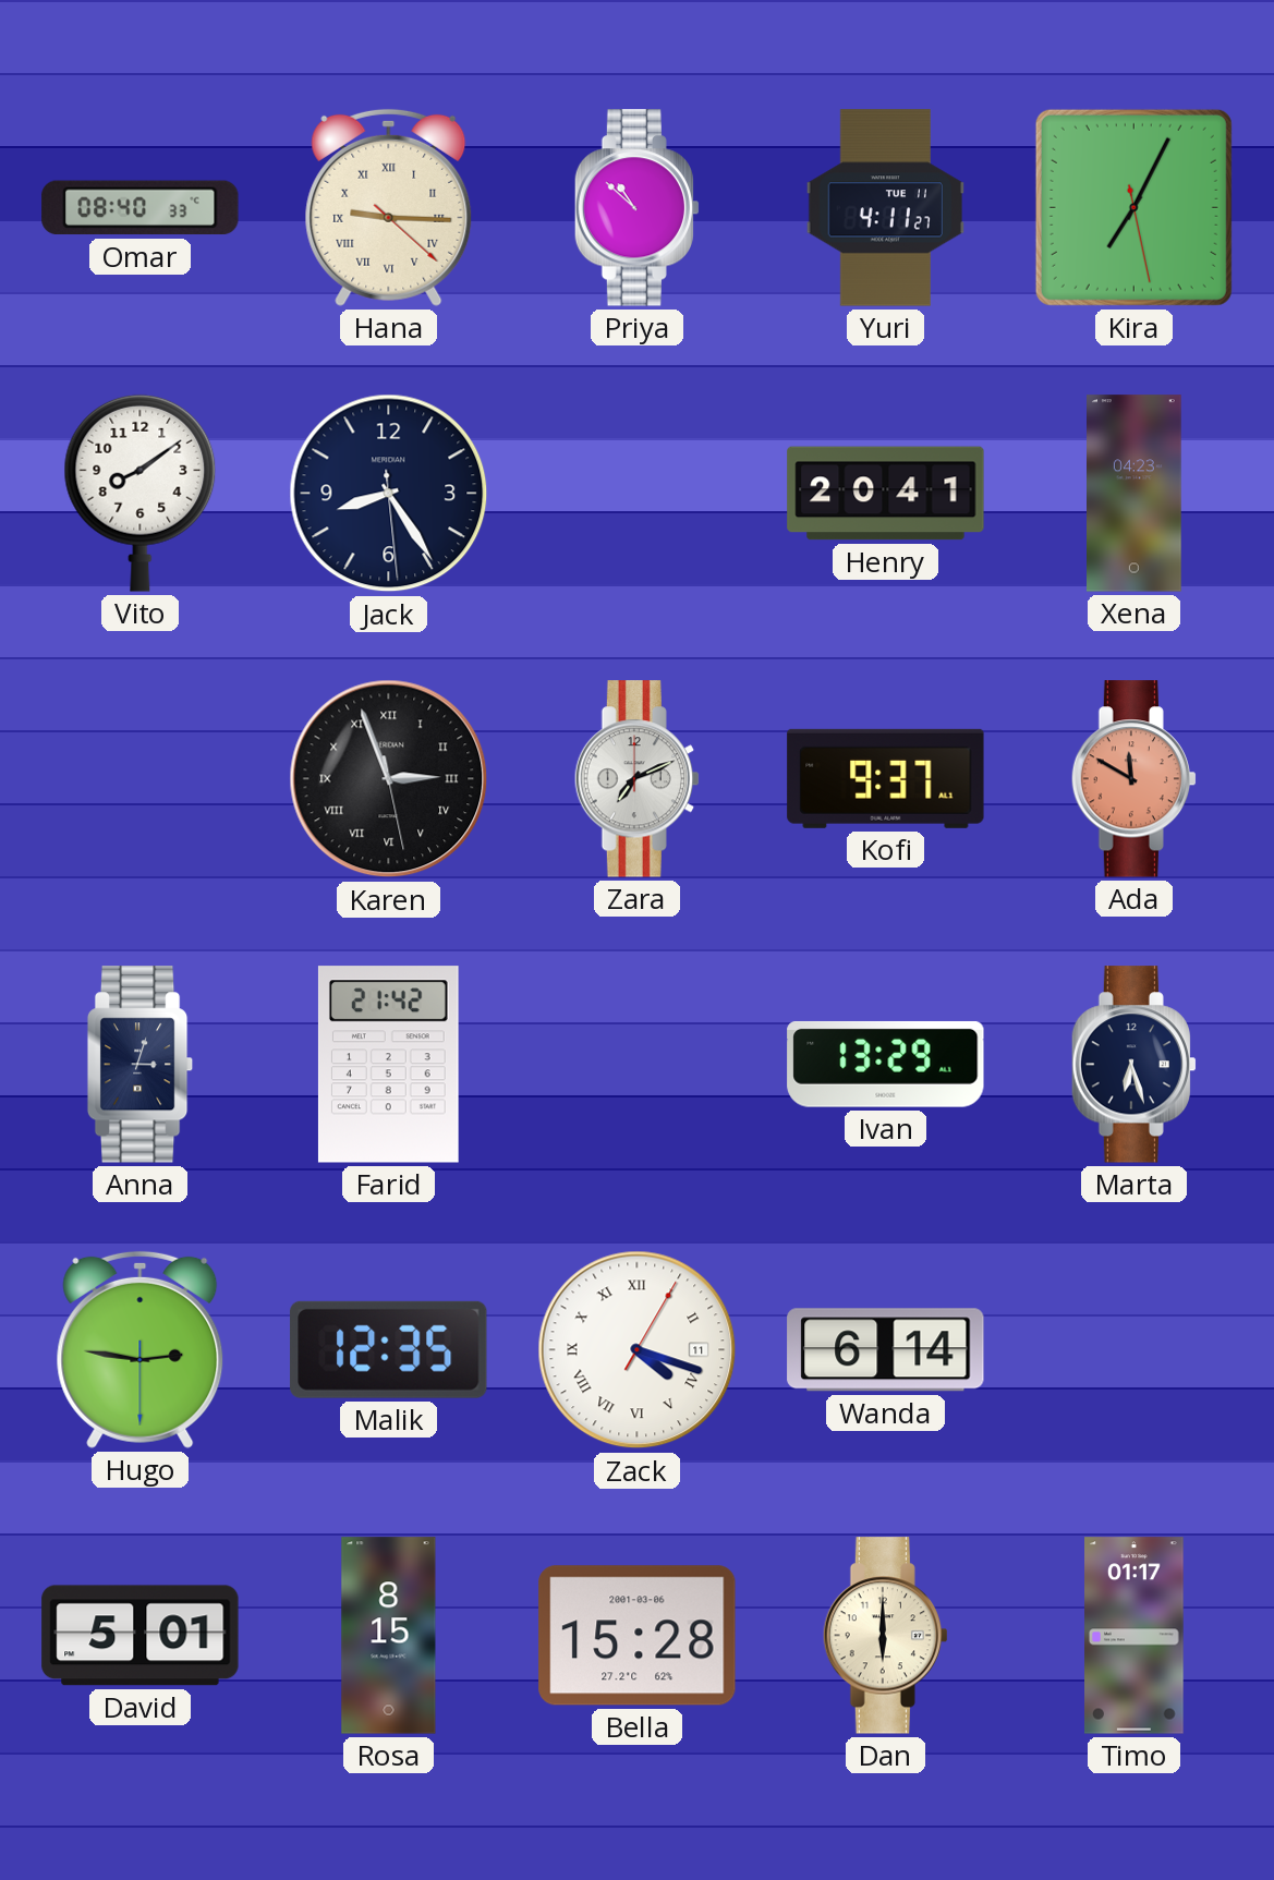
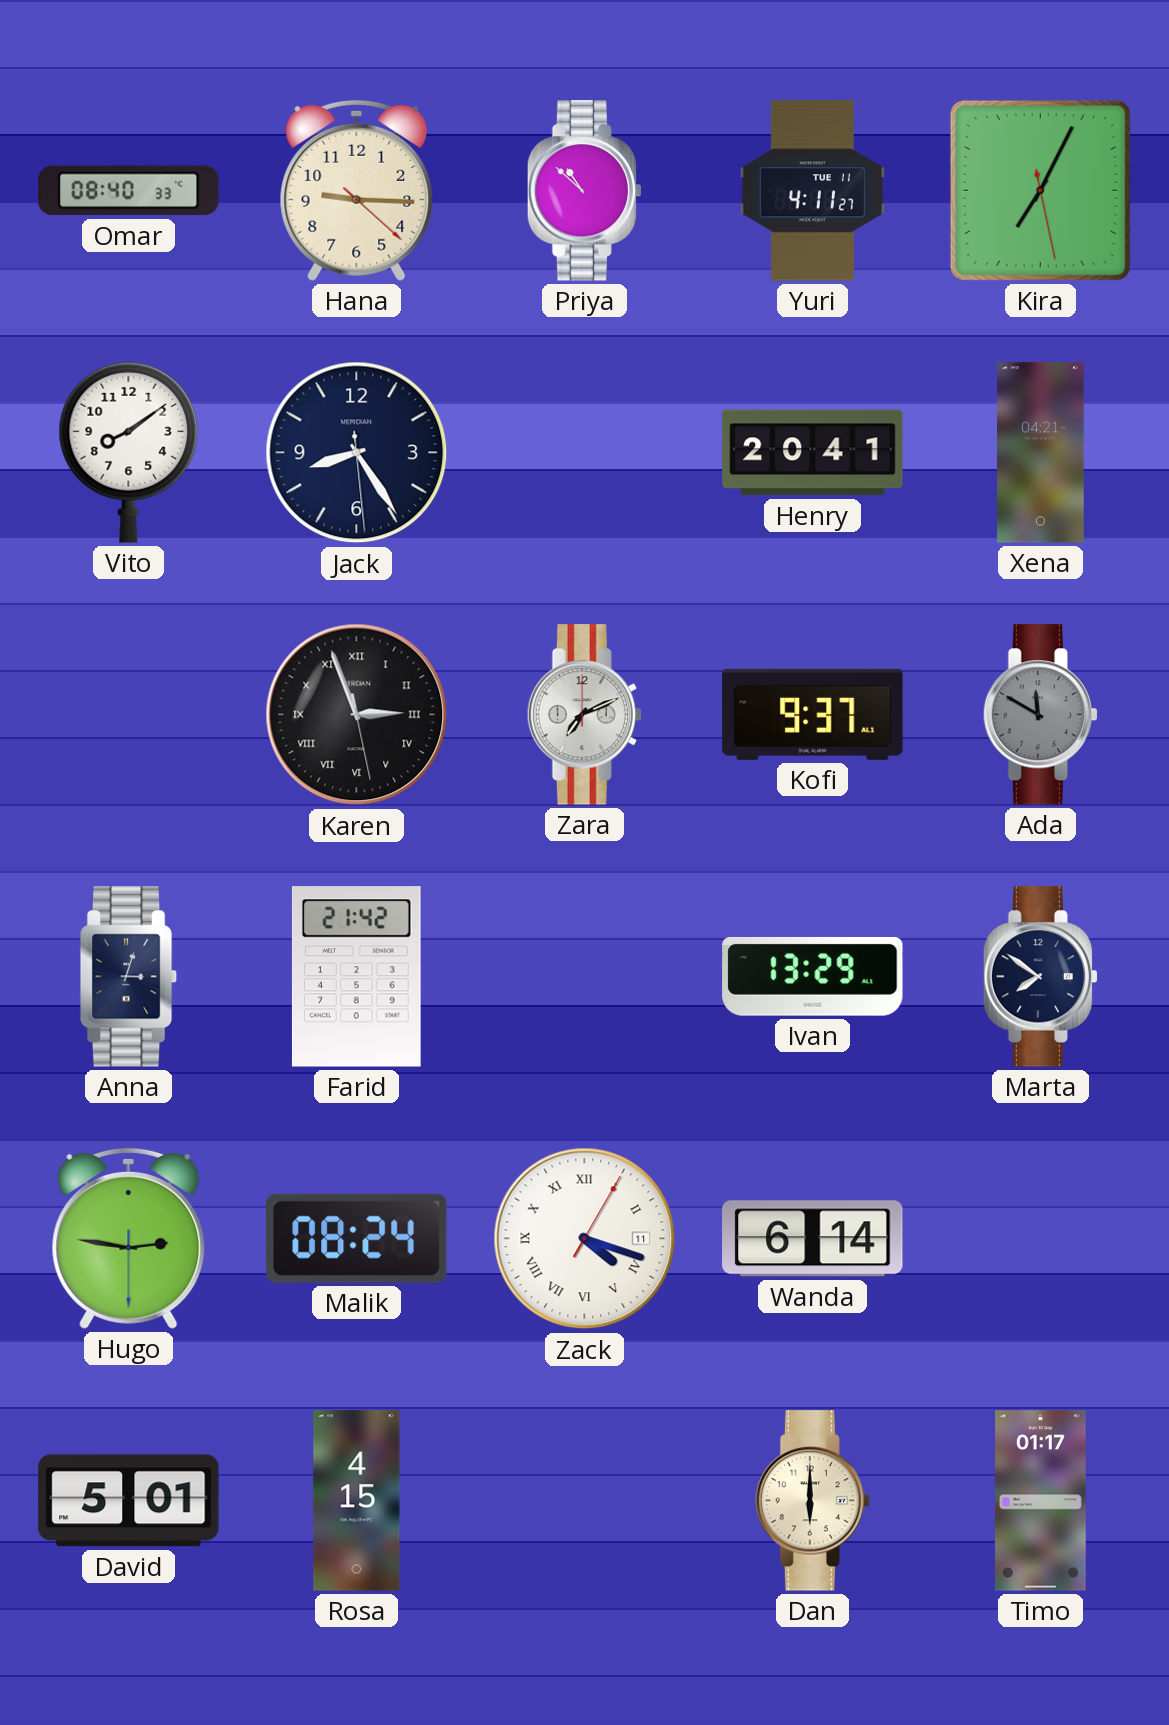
Hana numerals: Roman -> Arabic (357, 190)
Xena: 04:23 -> 04:21 (1041, 453)
Ada dial: salmon -> grey (1040, 715)
Marta: 6:27 -> 7:51 (1040, 977)
Malik: 12:35 -> 08:24 (357, 1238)
Rosa: 8:15 -> 4:15 (357, 1501)
Bella: 15:28 -> none (638, 1636)
